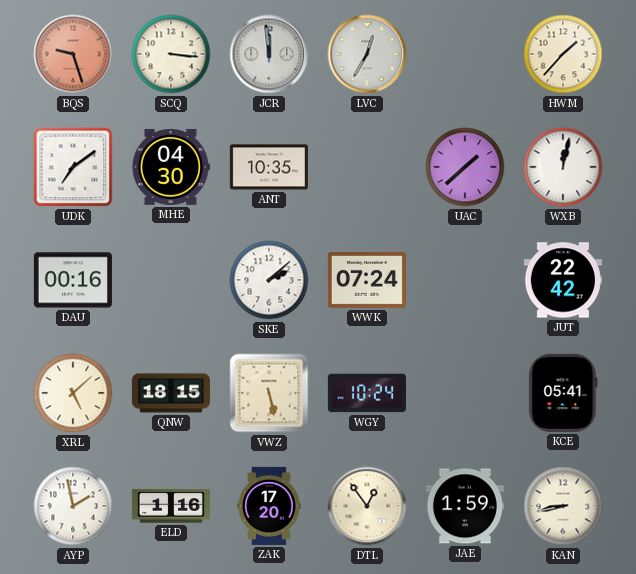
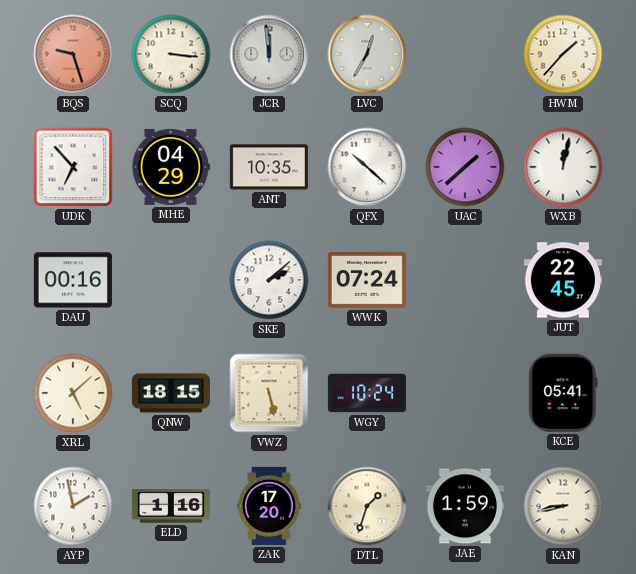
UDK: 7:09 -> 6:53 (73, 167)
MHE: 04:30 -> 04:29 (171, 167)
QFX: none -> 10:22 (367, 167)
JUT: 22:42 -> 22:45 (563, 280)
DTL: 12:54 -> 1:33 (367, 506)
